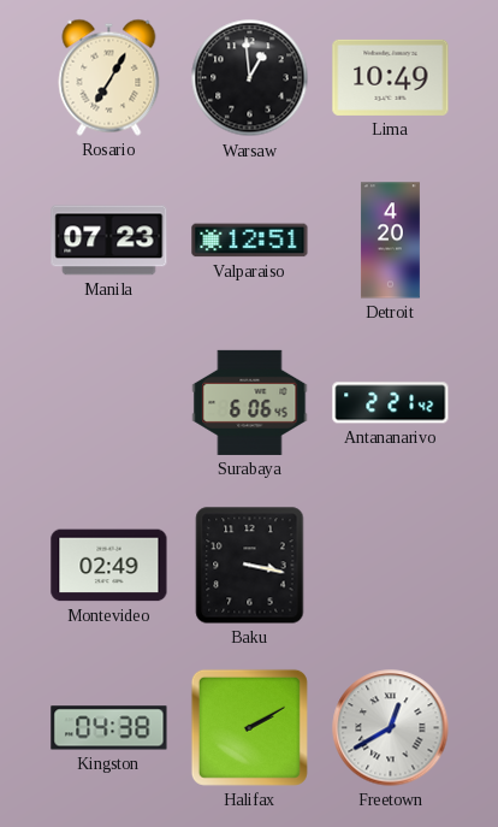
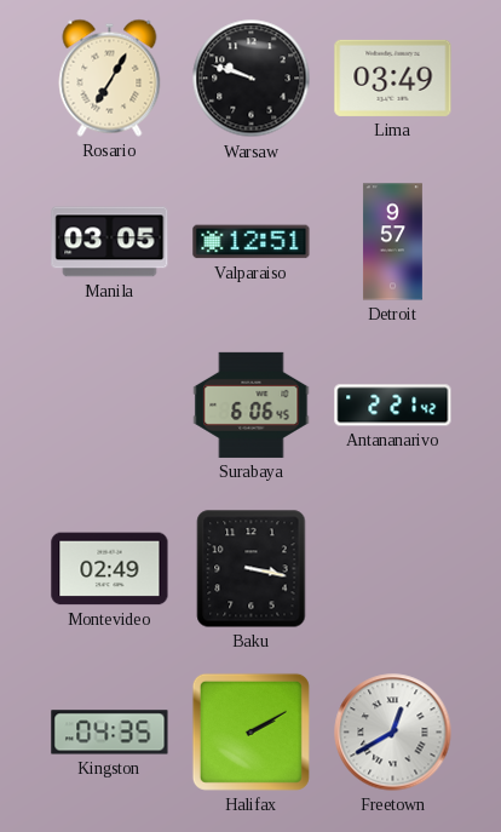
Warsaw: 12:59 -> 9:48 (252, 79)
Lima: 10:49 -> 03:49 (393, 78)
Manila: 07:23 -> 03:05 (110, 242)
Detroit: 4:20 -> 9:57 (392, 242)
Kingston: 04:38 -> 04:35 (110, 733)
